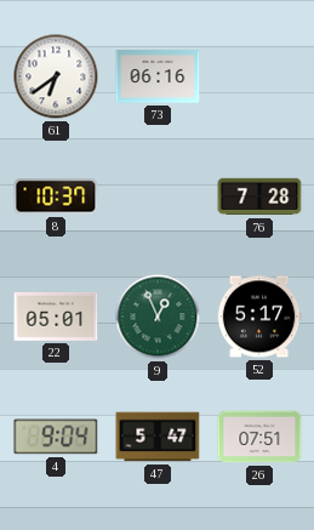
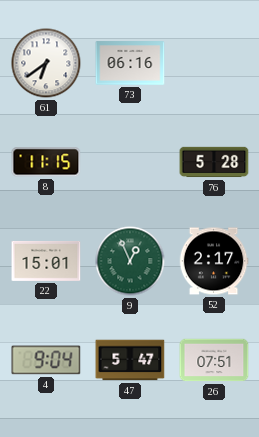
8: 10:37 -> 11:15 (46, 162)
76: 7:28 -> 5:28 (214, 162)
22: 05:01 -> 15:01 (46, 261)
52: 5:17 -> 2:17 (214, 261)
